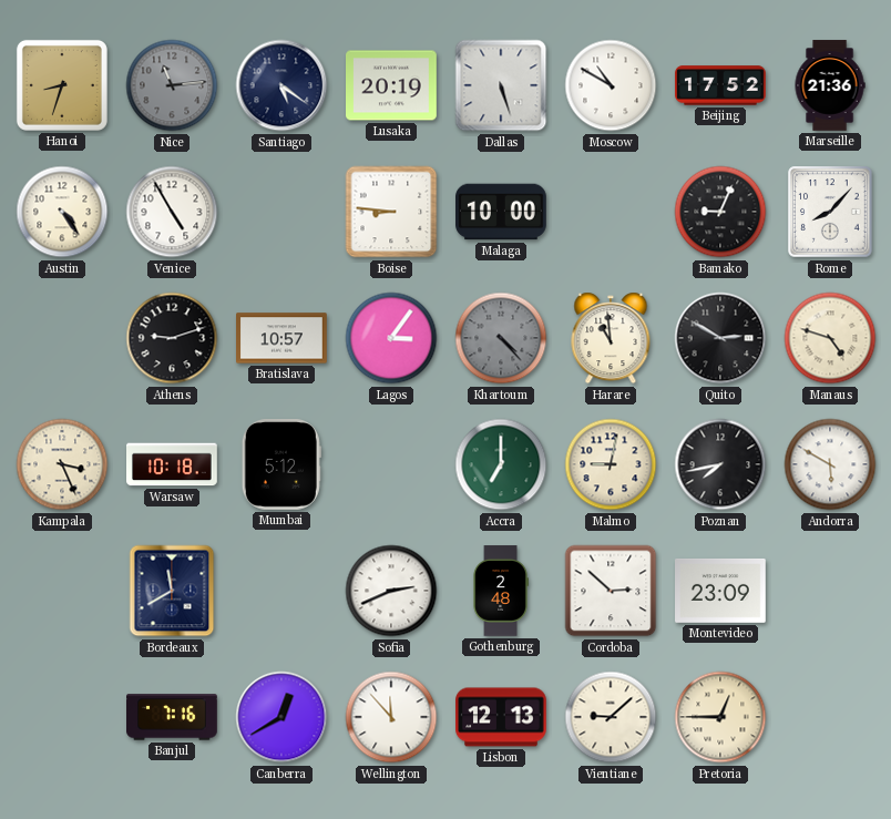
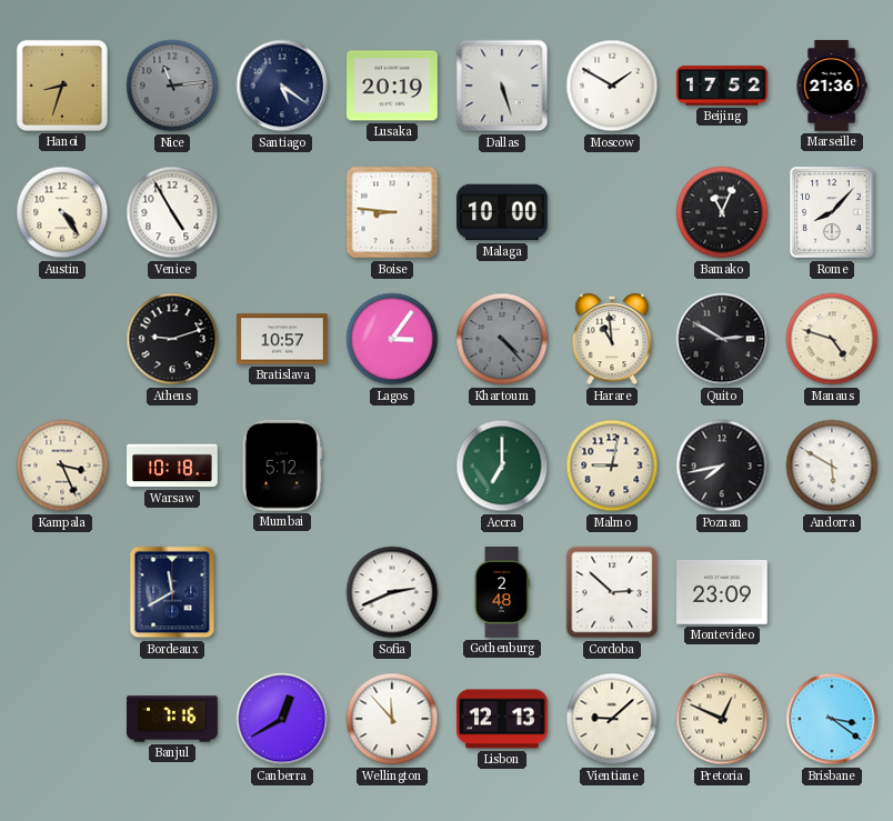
Moscow: 10:50 -> 1:50 (612, 86)
Bamako: 9:04 -> 11:04 (722, 212)
Pretoria: 12:45 -> 12:49 (722, 719)
Brisbane: none -> 3:21 (832, 719)
